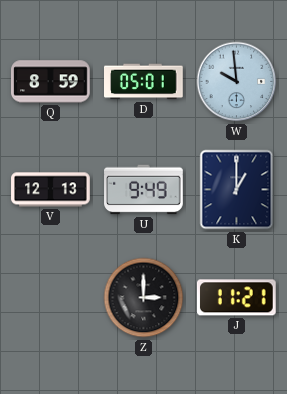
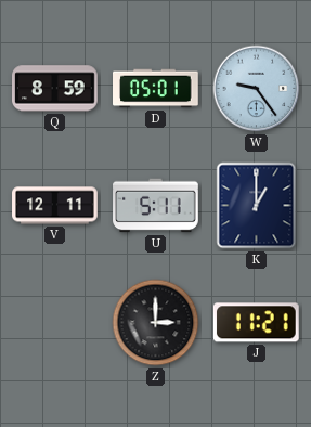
W: 9:59 -> 9:24 (257, 89)
V: 12:13 -> 12:11 (55, 206)
U: 9:49 -> 5:11 (156, 206)
